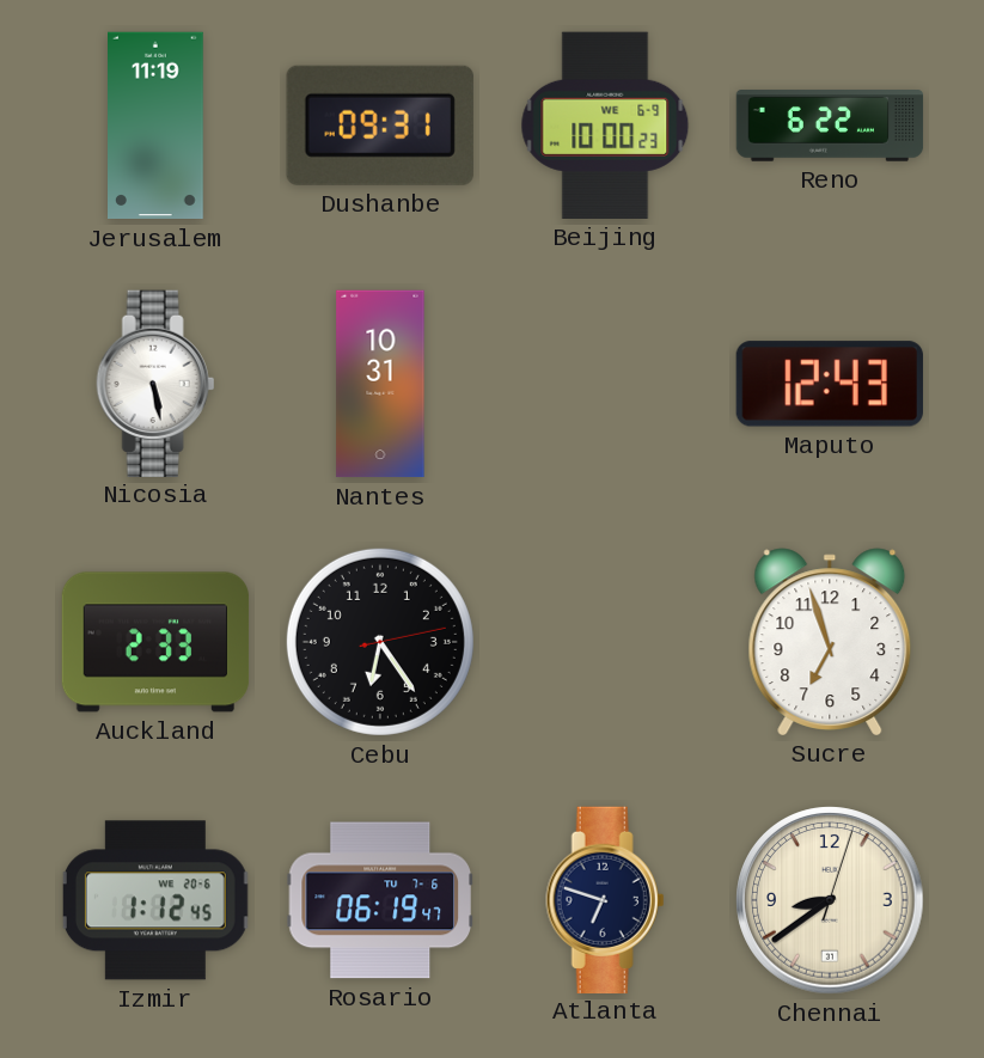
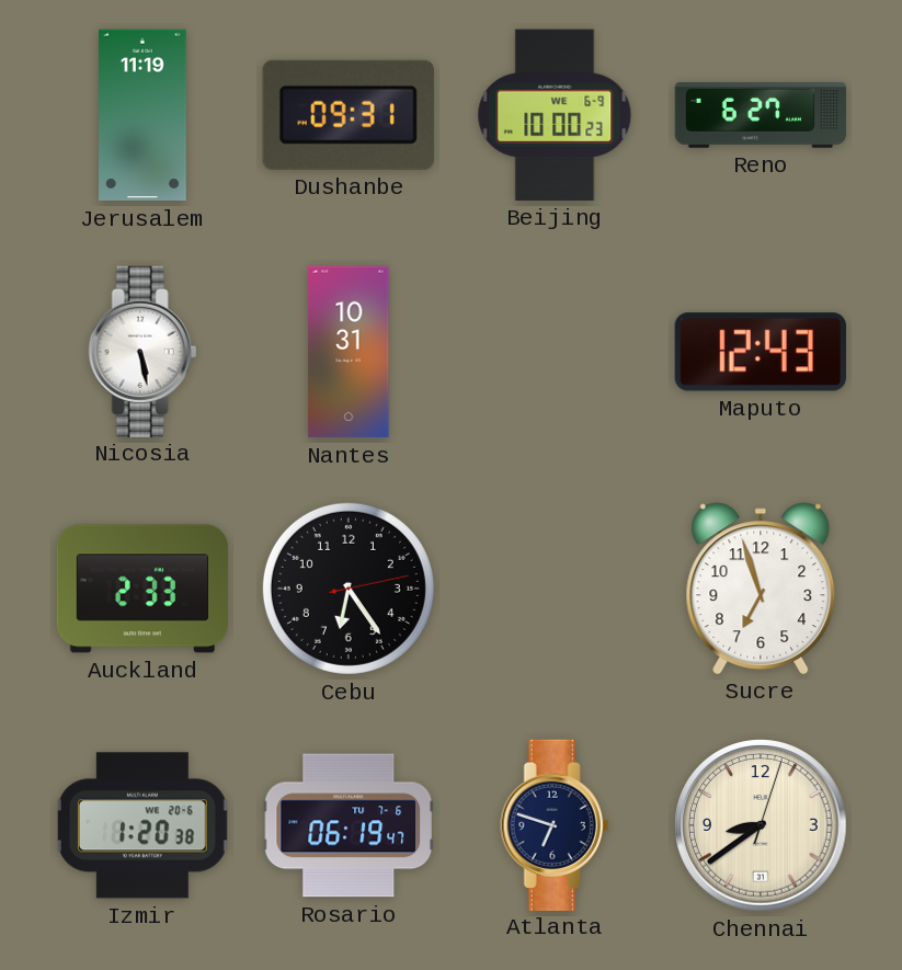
Reno: 6:22 -> 6:27 (761, 115)
Izmir: 1:12 -> 1:20 (142, 825)
